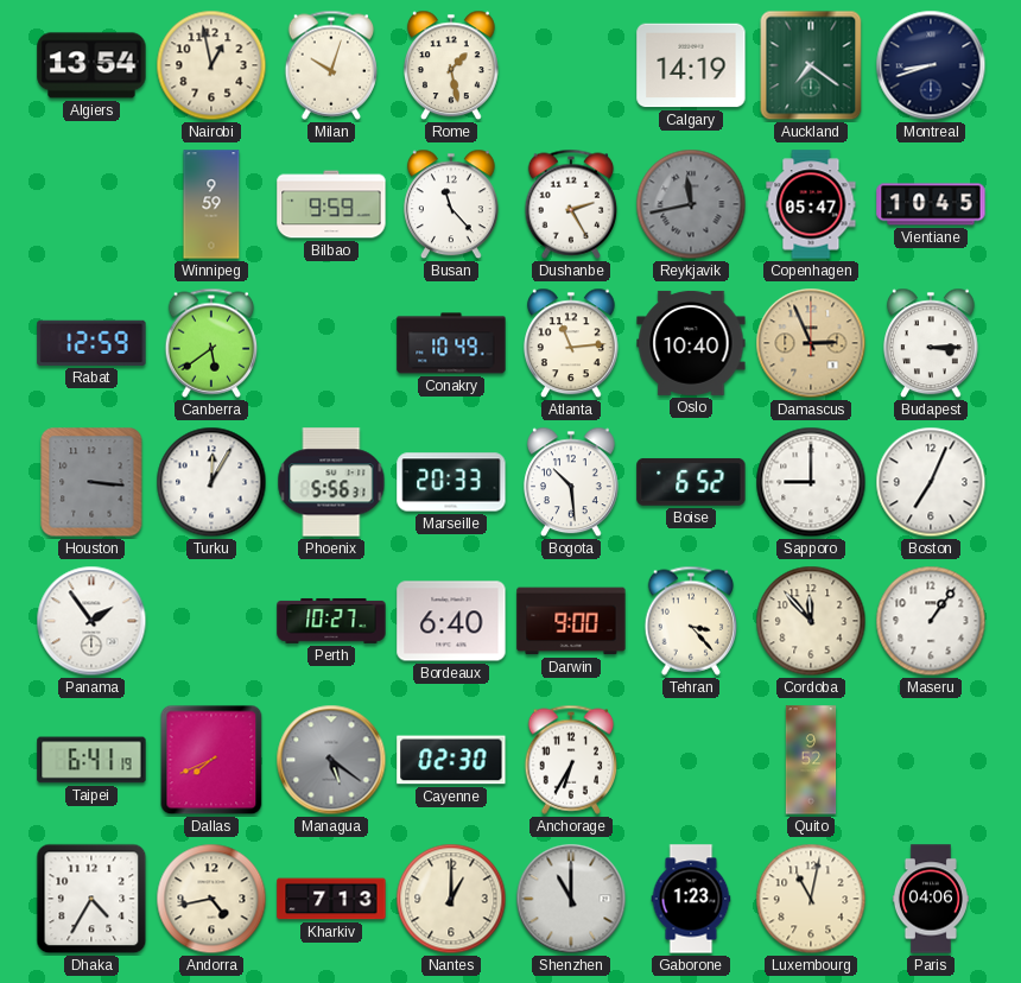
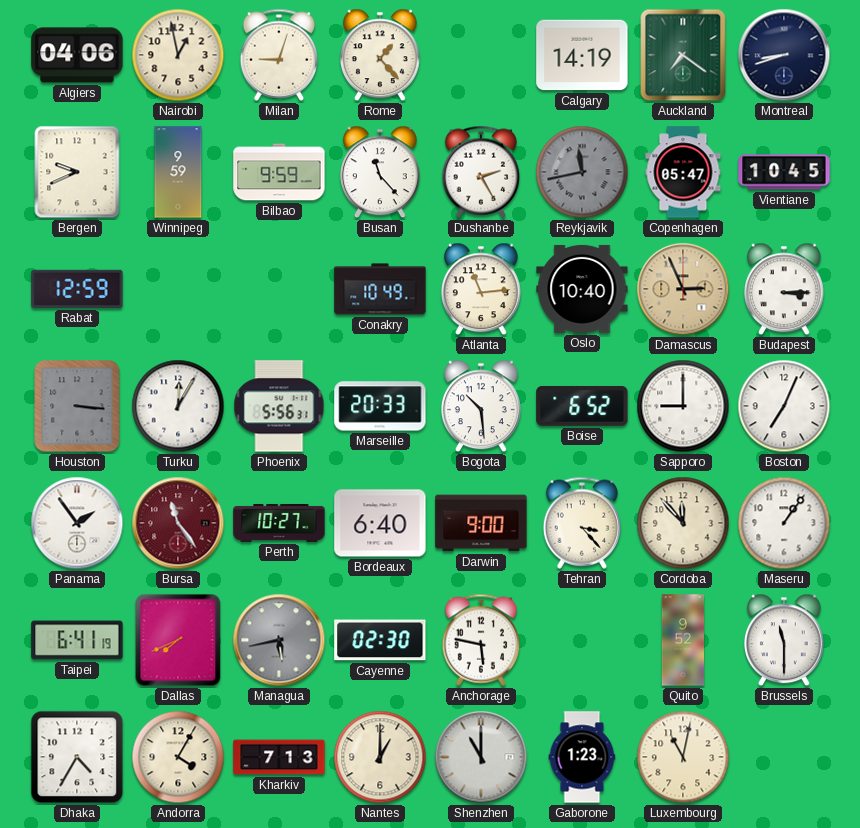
Algiers: 13:54 -> 04:06 (77, 55)
Milan: 10:03 -> 9:03 (279, 55)
Rome: 1:28 -> 1:23 (380, 55)
Bergen: none -> 9:41 (77, 172)
Canberra: 5:39 -> none (211, 343)
Bursa: none -> 11:24 (178, 523)
Managua: 5:21 -> 5:43 (279, 640)
Anchorage: 6:35 -> 5:47 (481, 640)
Brussels: none -> 11:30 (784, 640)
Andorra: 4:43 -> 4:05 (178, 757)
Paris: 04:06 -> none (931, 899)
